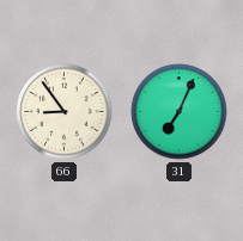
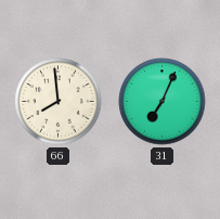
66: 8:54 -> 7:59 (59, 102)
